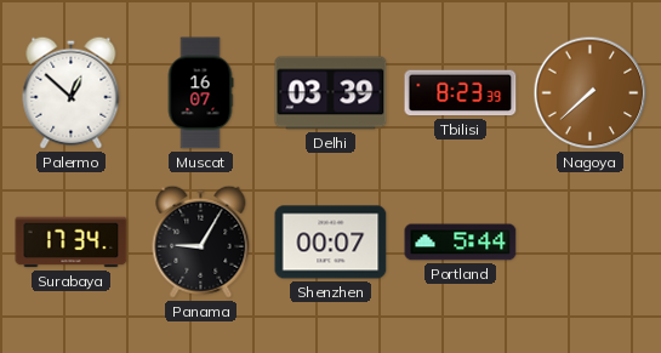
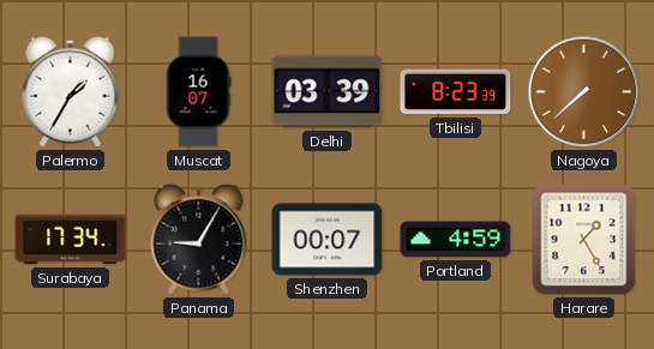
Palermo: 12:52 -> 1:35 (71, 91)
Portland: 5:44 -> 4:59 (456, 240)
Harare: none -> 1:25 (584, 240)
